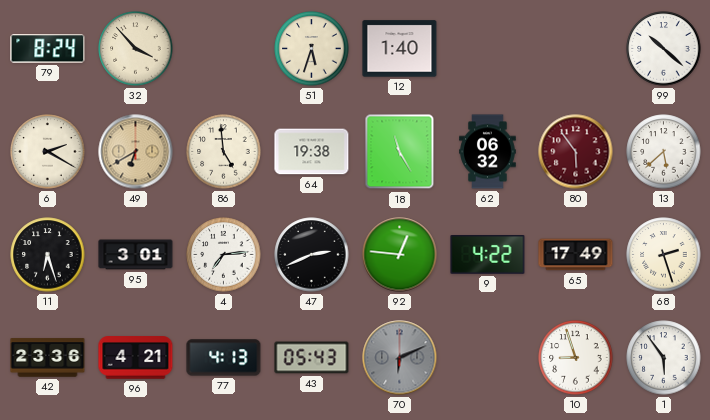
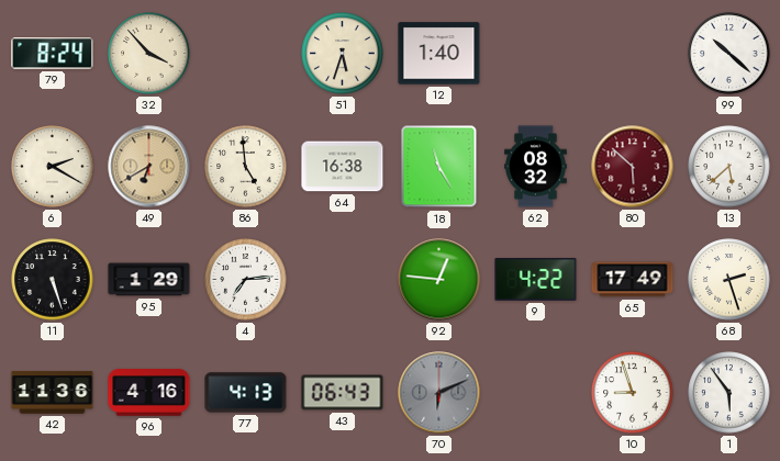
64: 19:38 -> 16:38 (343, 167)
62: 06:32 -> 08:32 (536, 167)
80: 5:54 -> 5:52 (633, 167)
11: 6:27 -> 5:27 (53, 280)
95: 3:01 -> 1:29 (149, 280)
47: 2:41 -> none (312, 255)
42: 23:36 -> 11:36 (53, 393)
96: 4:21 -> 4:16 (149, 393)
43: 05:43 -> 06:43 (343, 393)
